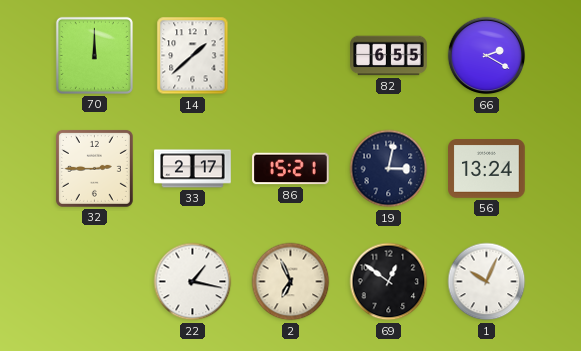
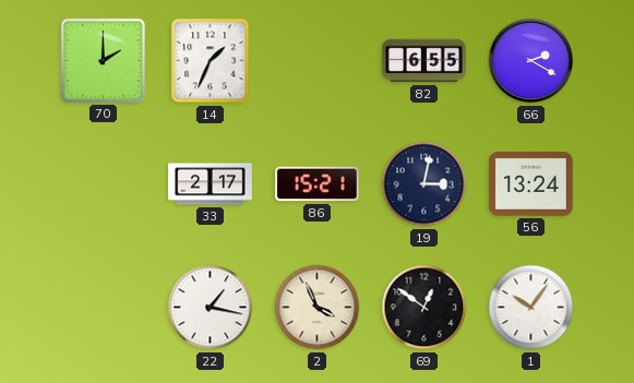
70: 12:00 -> 2:00 (103, 60)
14: 1:38 -> 1:34 (211, 61)
32: 2:45 -> none (94, 168)
2: 6:56 -> 3:56 (318, 308)
1: 10:04 -> 10:06 (531, 308)
